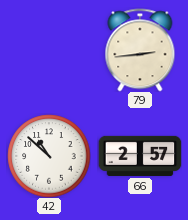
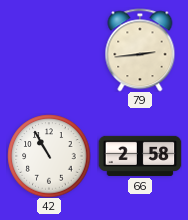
42: 10:52 -> 10:55 (49, 156)
66: 2:57 -> 2:58 (140, 156)
